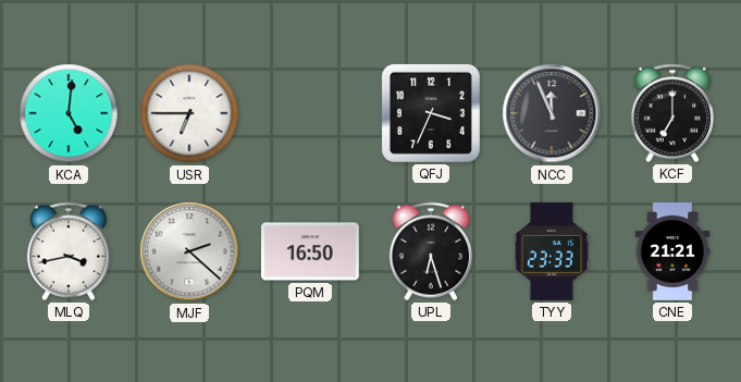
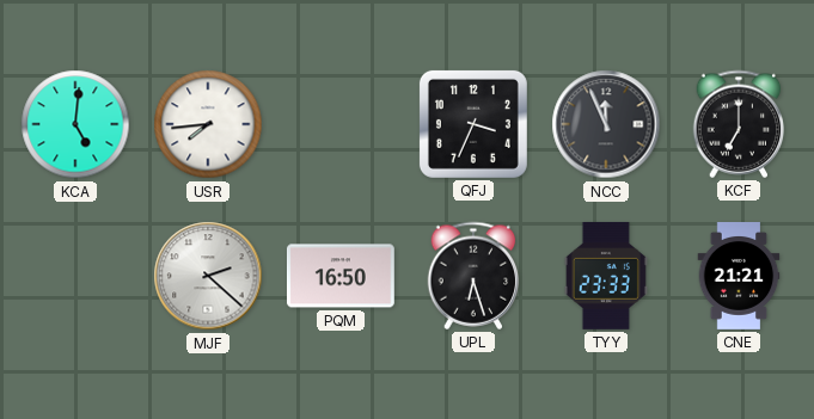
USR: 6:45 -> 7:44 (208, 124)
MLQ: 3:43 -> none (69, 251)
